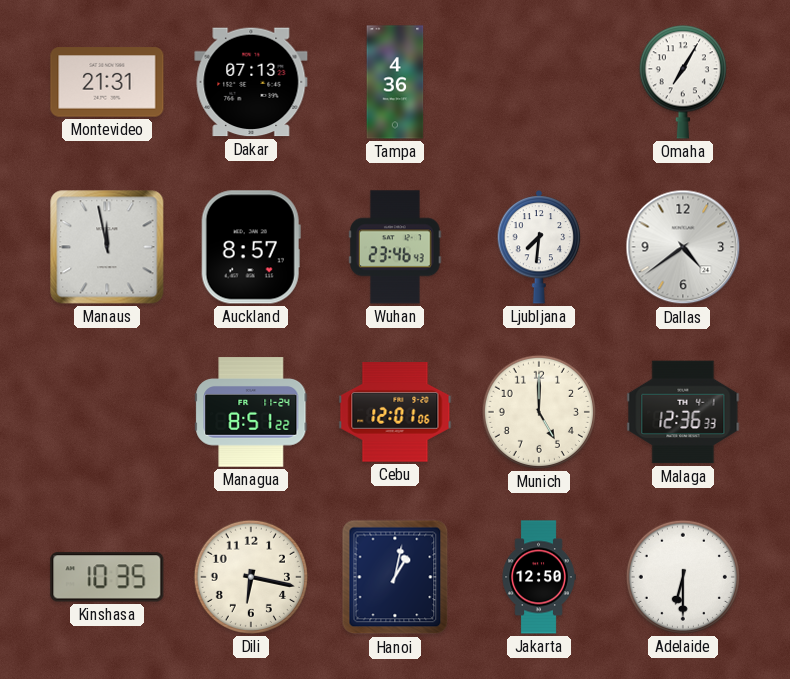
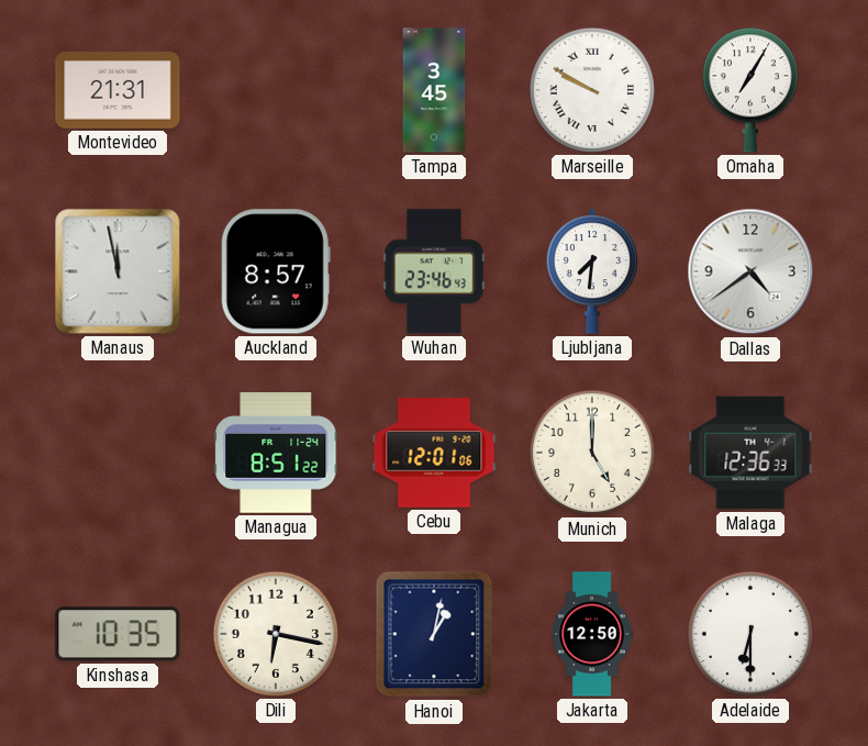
Dakar: 07:13 -> none (251, 82)
Tampa: 4:36 -> 3:45 (434, 90)
Marseille: none -> 9:50 (592, 90)
